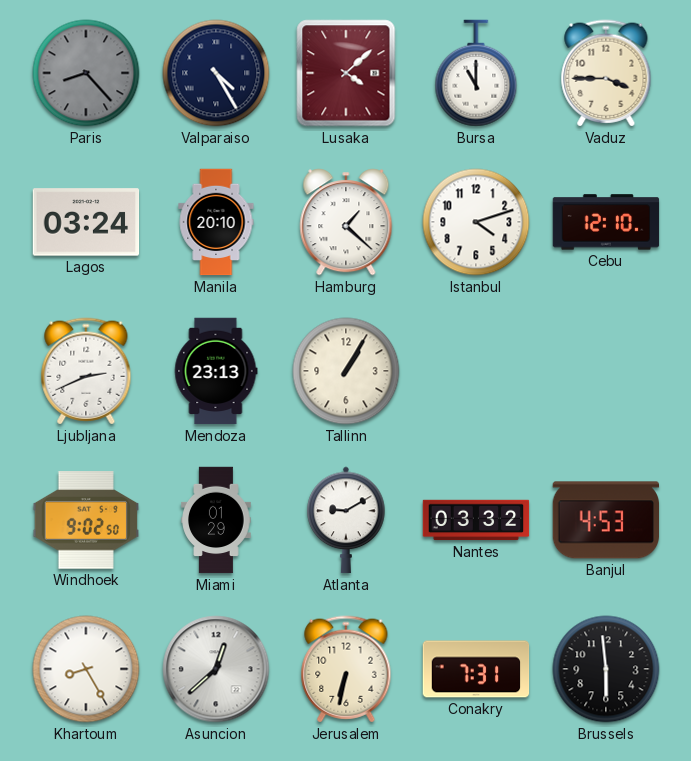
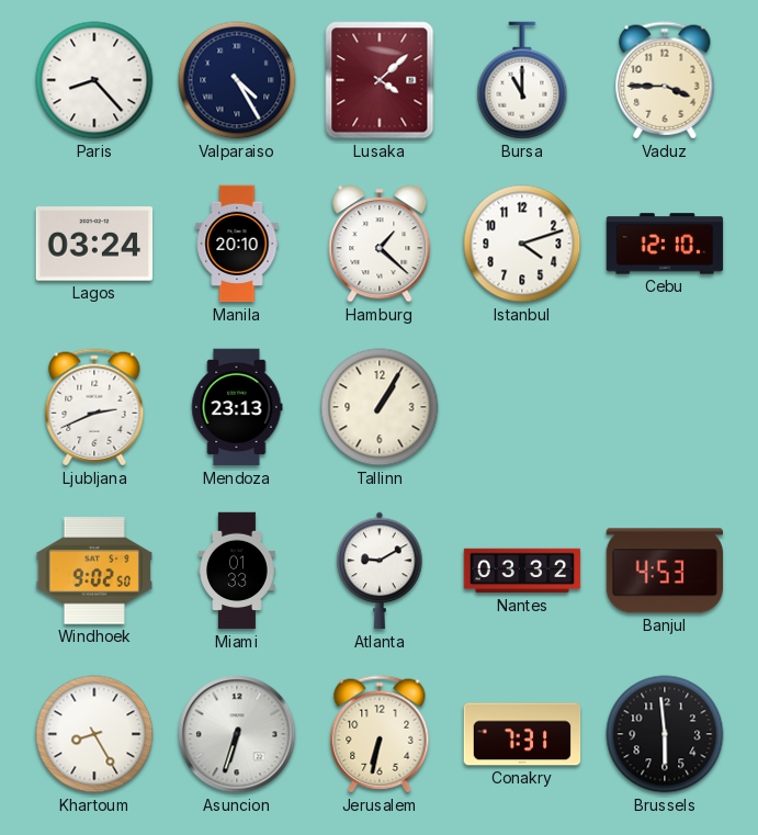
Paris dial: grey -> white (94, 80)
Miami: 01:29 -> 01:33 (237, 571)
Asuncion: 12:38 -> 6:33 (237, 734)
